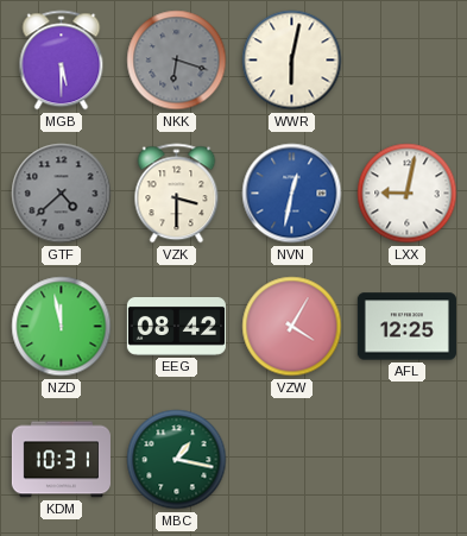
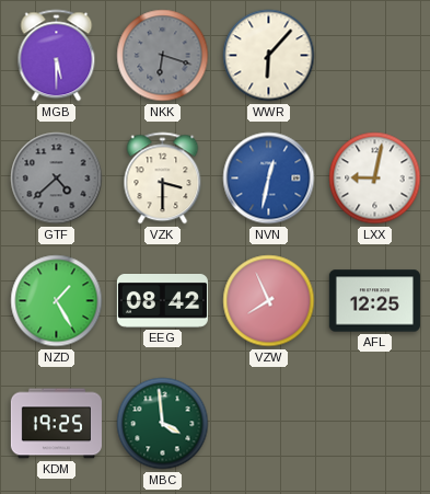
WWR: 6:02 -> 6:07 (269, 56)
NZD: 11:58 -> 1:25 (57, 301)
VZW: 4:05 -> 7:56 (269, 301)
KDM: 10:31 -> 19:25 (56, 424)
MBC: 1:17 -> 3:59 (163, 424)
